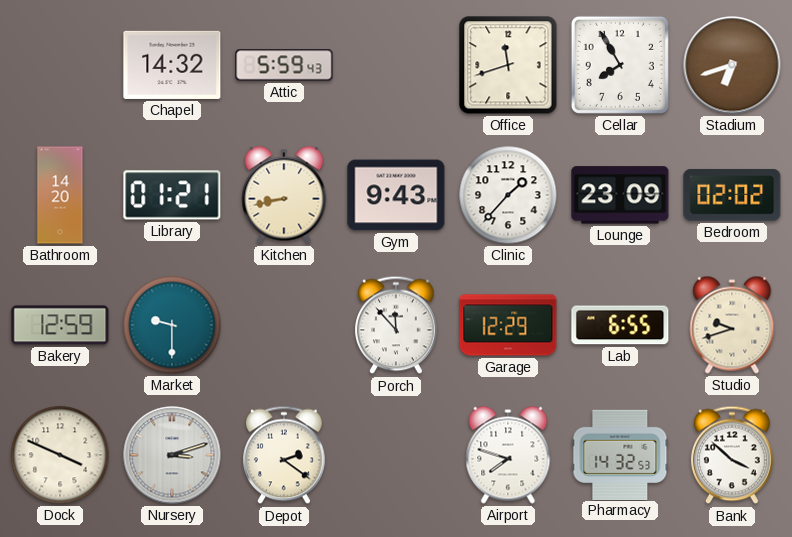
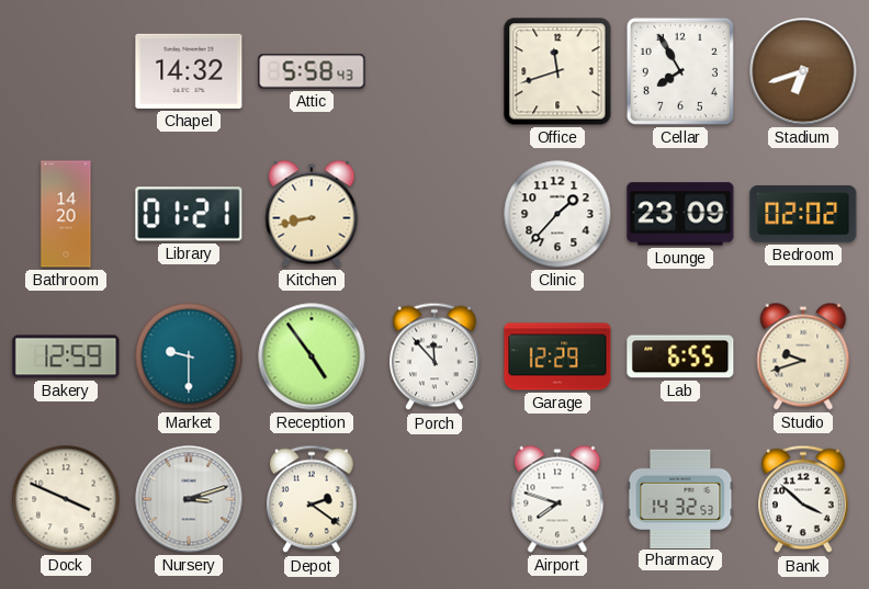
Attic: 5:59 -> 5:58 (312, 71)
Gym: 9:43 -> none (396, 195)
Reception: none -> 4:54 (312, 356)
